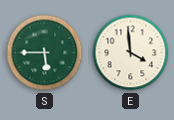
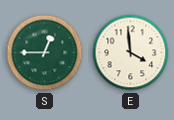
S: 5:45 -> 12:45 (45, 53)
